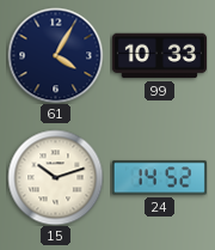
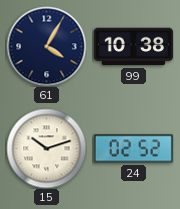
99: 10:33 -> 10:38 (133, 47)
24: 14:52 -> 02:52 (133, 149)
